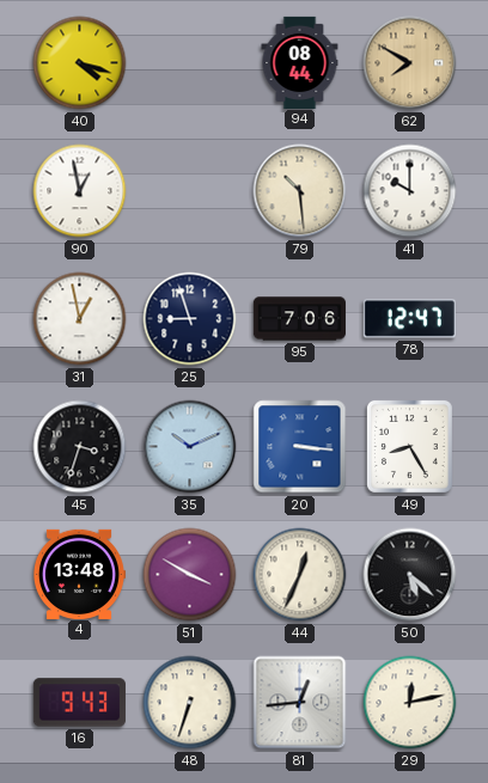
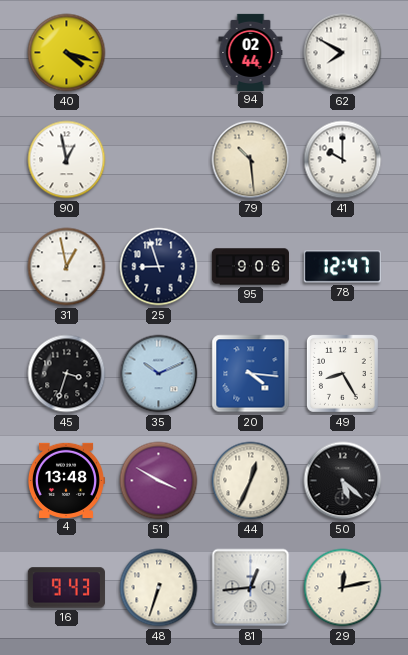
94: 08:44 -> 02:44 (251, 52)
62 dial: champagne -> white (343, 53)
95: 7:06 -> 9:06 (250, 267)
20: 3:16 -> 4:16 (251, 374)
